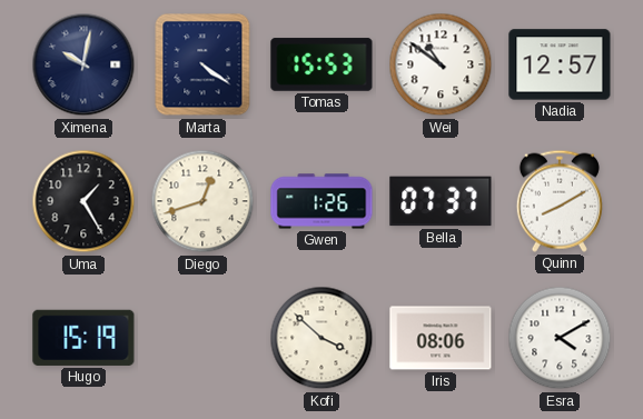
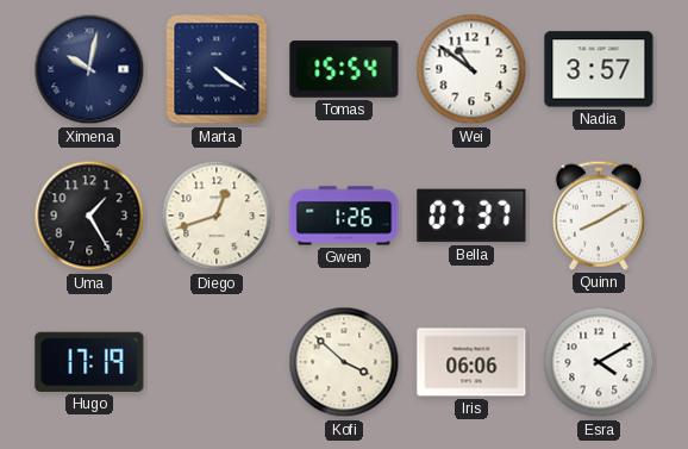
Tomas: 15:53 -> 15:54 (344, 69)
Nadia: 12:57 -> 3:57 (599, 69)
Hugo: 15:19 -> 17:19 (89, 362)
Iris: 08:06 -> 06:06 (471, 362)
